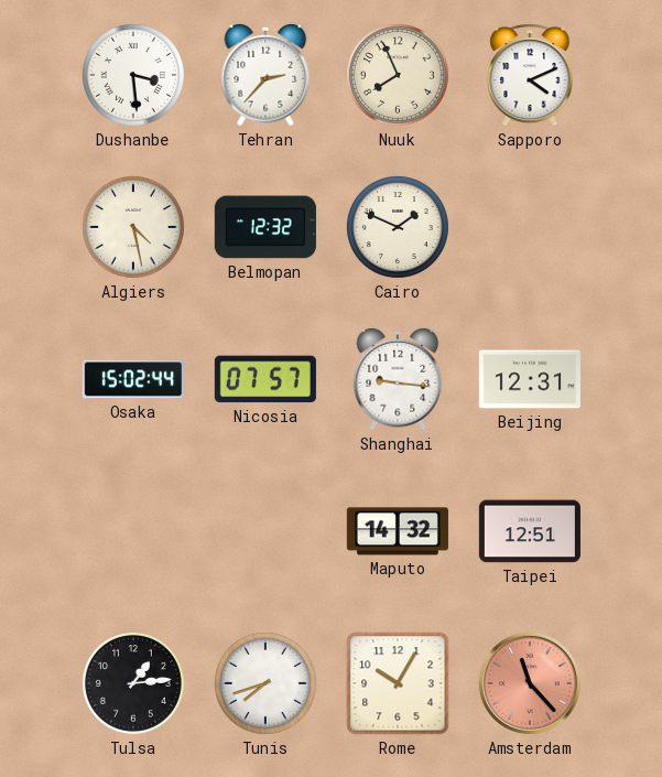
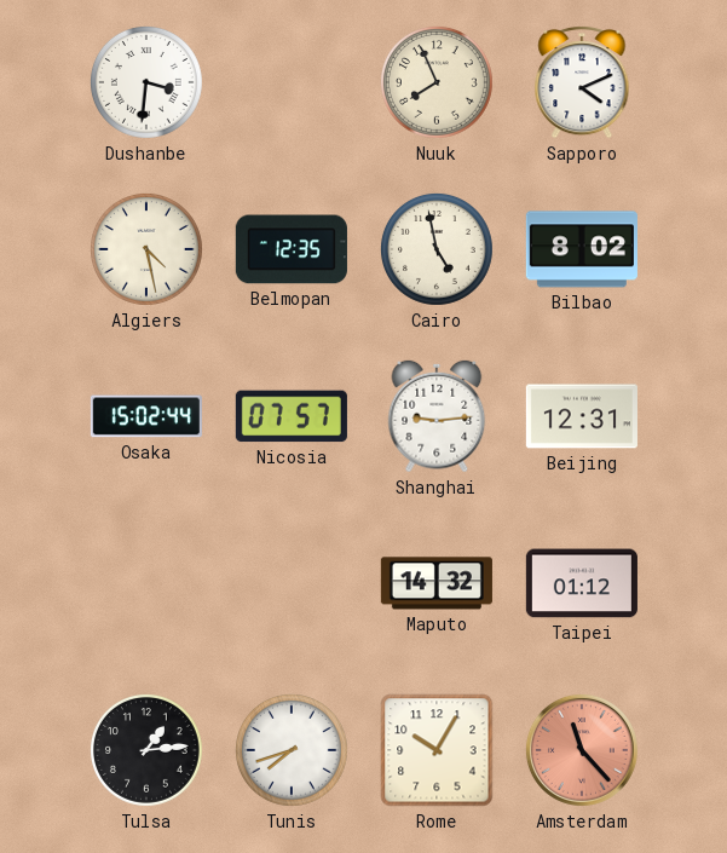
Dushanbe: 3:29 -> 3:31 (146, 82)
Tehran: 2:37 -> none (265, 75)
Belmopan: 12:32 -> 12:35 (292, 249)
Cairo: 1:49 -> 4:58 (437, 249)
Bilbao: none -> 8:02 (582, 249)
Shanghai: 9:16 -> 9:14 (437, 416)
Taipei: 12:51 -> 01:12 (582, 583)
